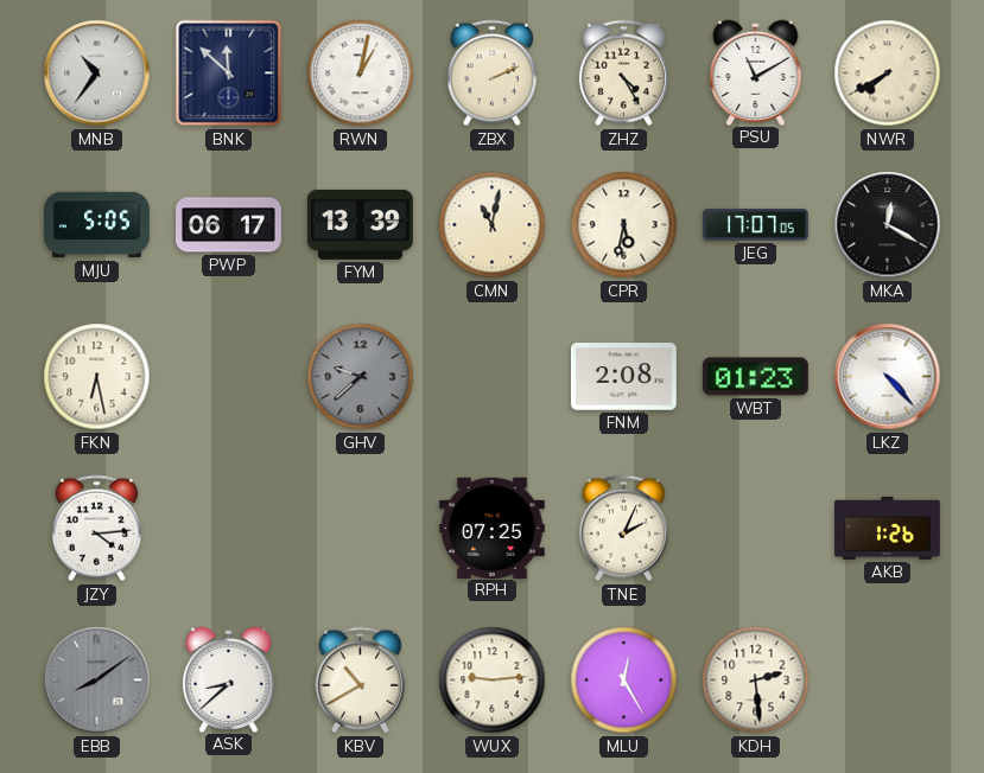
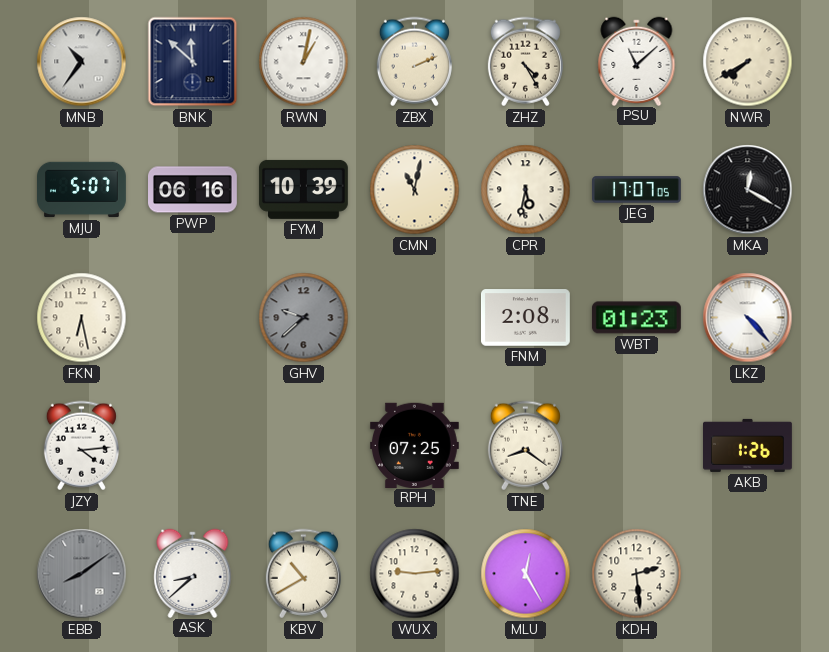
PSU: 11:10 -> 11:08 (637, 61)
MJU: 5:05 -> 5:07 (82, 190)
PWP: 06:17 -> 06:16 (193, 190)
FYM: 13:39 -> 10:39 (303, 189)
TNE: 2:04 -> 8:21 (525, 446)
